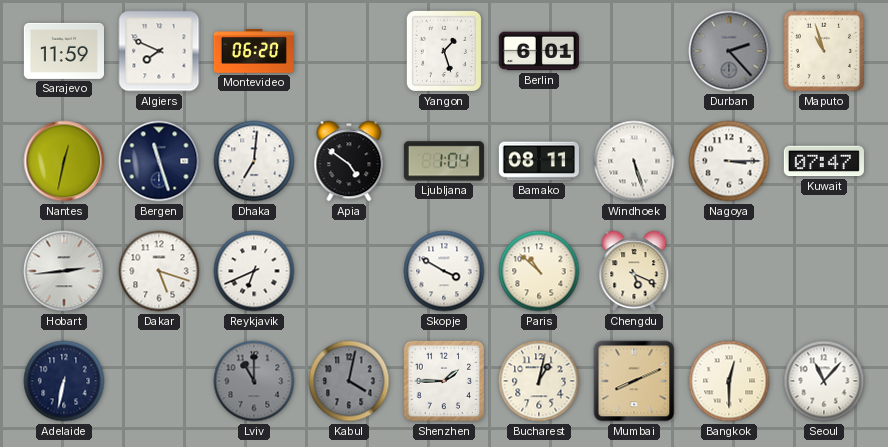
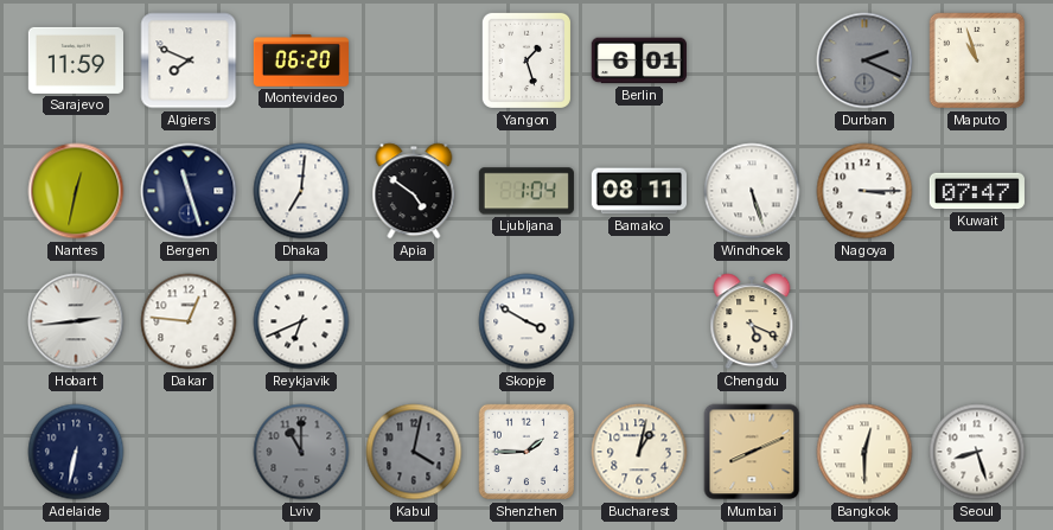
Durban: 2:23 -> 2:19 (864, 60)
Dakar: 5:18 -> 12:46 (189, 321)
Paris: 10:52 -> none (539, 271)
Seoul: 11:07 -> 8:27 (977, 452)
